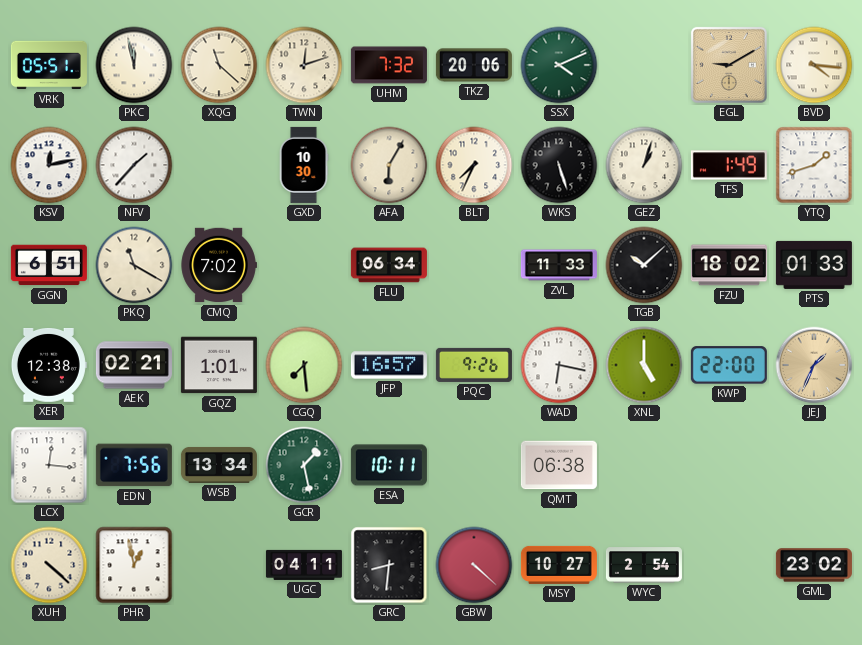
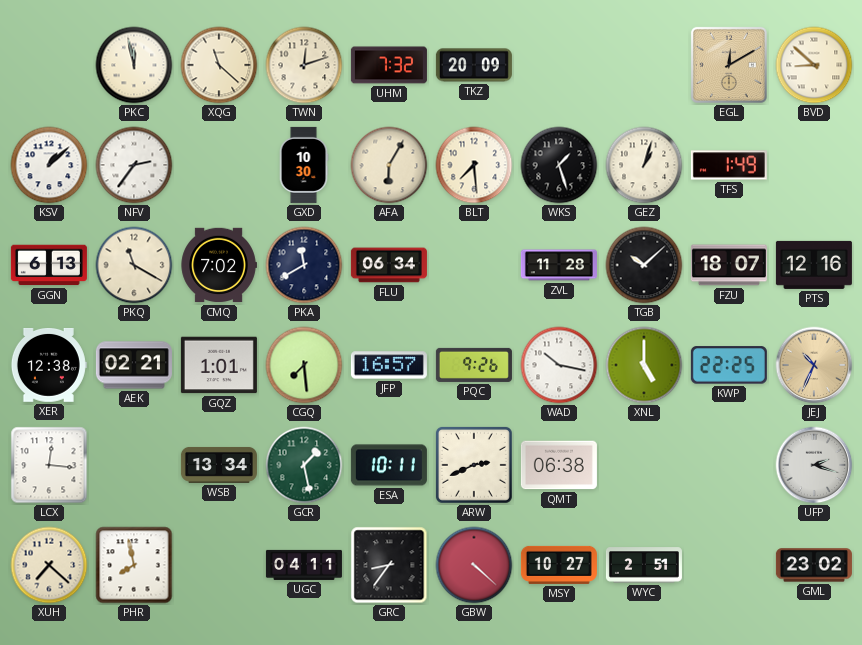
VRK: 05:51 -> none (49, 65)
TKZ: 20:06 -> 20:09 (474, 65)
SSX: 4:11 -> none (559, 65)
EGL: 9:10 -> 12:10 (729, 65)
BVD: 4:16 -> 8:52 (814, 65)
KSV: 12:13 -> 1:08 (49, 165)
NFV: 1:37 -> 2:36 (134, 165)
BLT: 7:34 -> 7:29 (474, 165)
WKS: 5:27 -> 1:27 (559, 165)
YTQ: 1:42 -> none (814, 165)
GGN: 6:51 -> 6:13 (49, 265)
PKA: none -> 11:40 (304, 265)
ZVL: 11:33 -> 11:28 (559, 265)
FZU: 18:02 -> 18:07 (729, 265)
PTS: 01:33 -> 12:16 (814, 265)
WAD: 6:17 -> 10:17 (559, 365)
KWP: 22:00 -> 22:25 (729, 365)
JEJ: 1:34 -> 10:34 (814, 365)
EDN: 7:56 -> none (134, 465)
ARW: none -> 2:41 (474, 465)
UFP: none -> 2:18 (814, 465)
XUH: 4:22 -> 7:22 (49, 565)
PHR: 12:58 -> 7:58 (134, 565)
GRC: 8:31 -> 8:36 (389, 565)
WYC: 2:54 -> 2:51 (644, 565)
